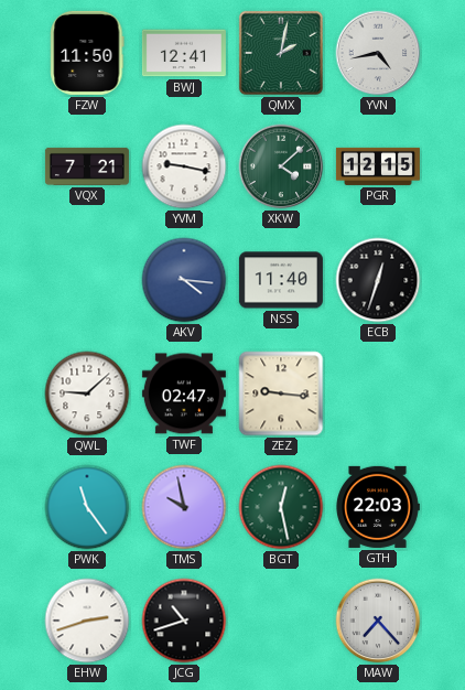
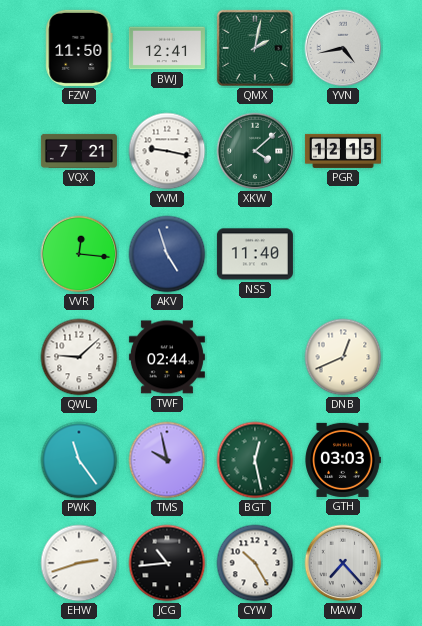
VVR: none -> 12:16 (79, 254)
AKV: 4:16 -> 4:57 (167, 254)
ECB: 12:33 -> none (378, 280)
TWF: 02:47 -> 02:44 (167, 357)
ZEZ: 9:16 -> none (281, 393)
DNB: none -> 12:41 (343, 357)
GTH: 22:03 -> 03:03 (343, 460)
JCG: 10:42 -> 10:44 (167, 563)
CYW: none -> 10:25 (255, 563)
